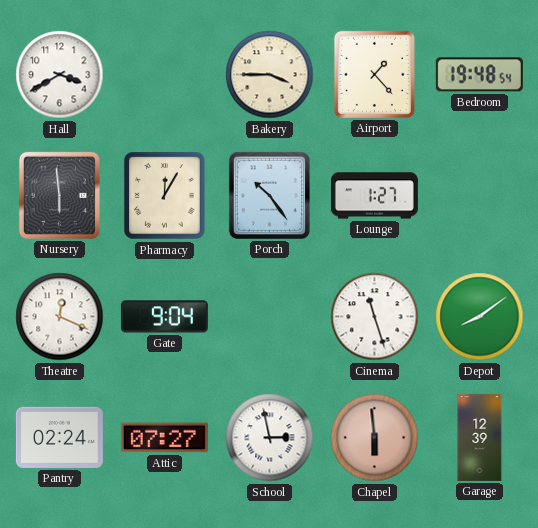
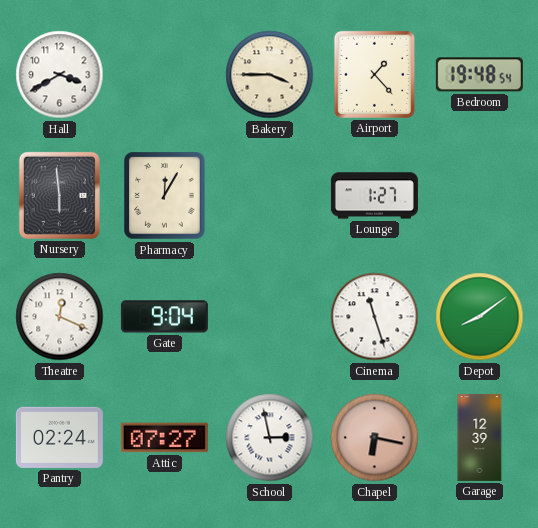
Porch: 10:24 -> none (269, 195)
Chapel: 5:59 -> 6:17 (375, 438)
